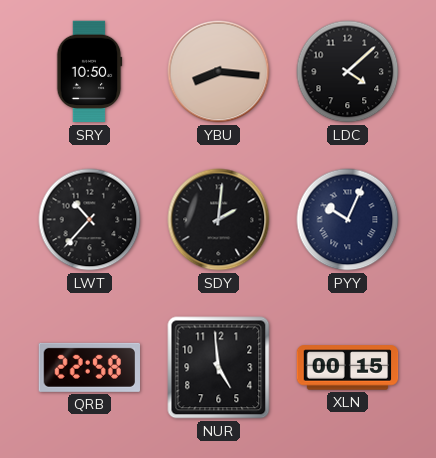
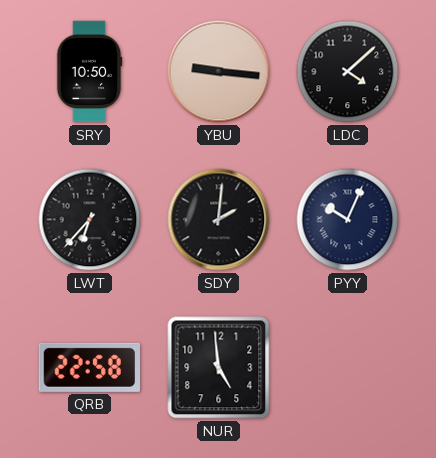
YBU: 8:16 -> 9:16 (219, 72)
LWT: 10:37 -> 6:37 (90, 220)
XLN: 00:15 -> none (348, 368)
